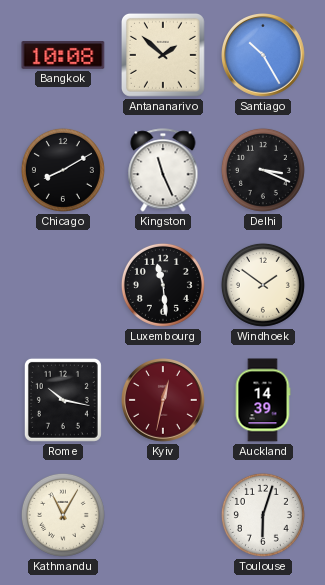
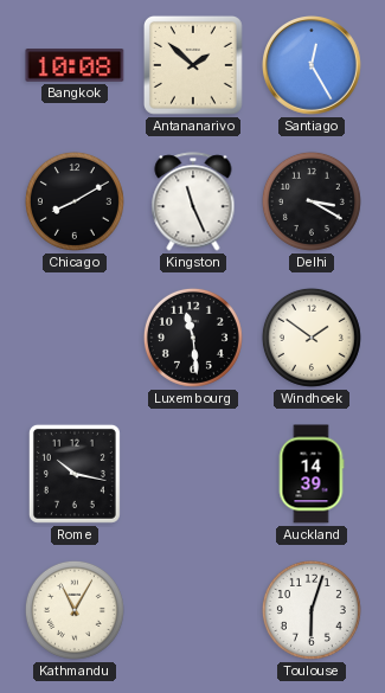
Santiago: 10:25 -> 12:25 (313, 66)
Delhi: 3:19 -> 3:20 (312, 201)
Kyiv: 12:32 -> none (164, 401)
